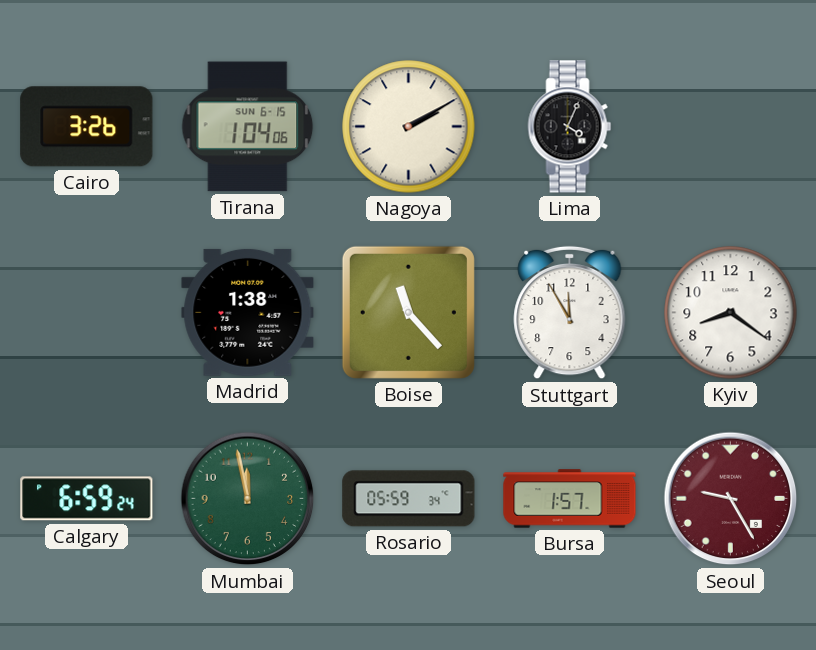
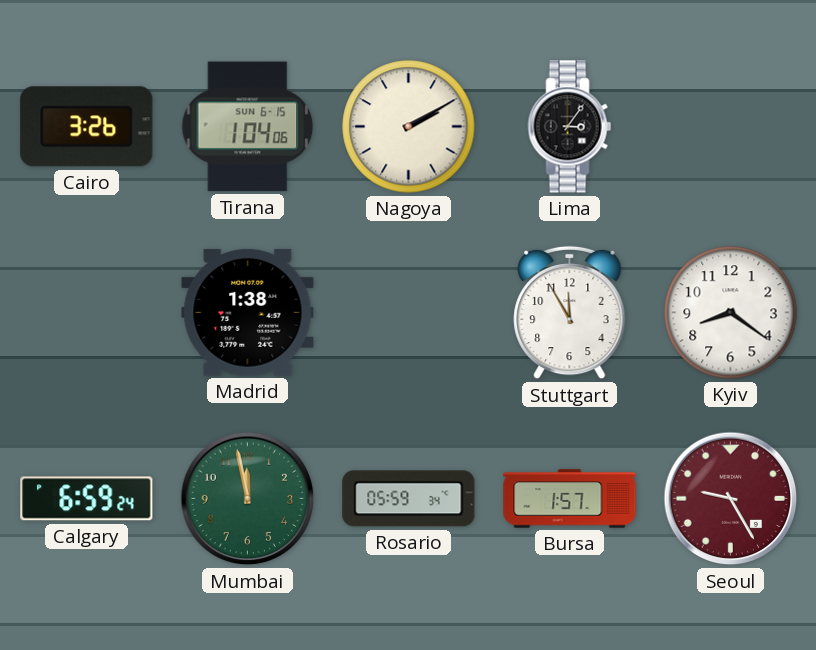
Lima: 4:04 -> 3:06 (570, 127)
Boise: 11:23 -> none (408, 312)
